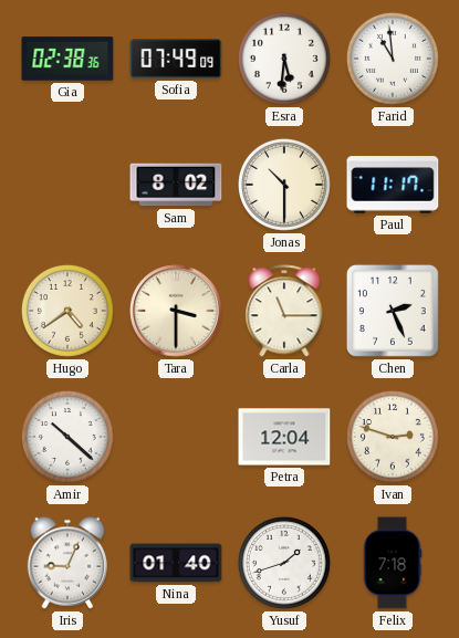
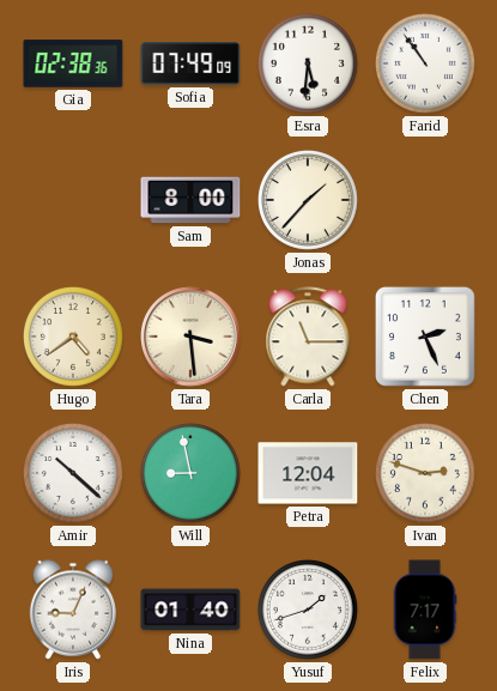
Farid: 10:59 -> 10:54 (425, 63)
Sam: 8:02 -> 8:00 (190, 200)
Jonas: 10:30 -> 1:37 (308, 200)
Paul: 11:17 -> none (393, 185)
Tara: 3:30 -> 3:29 (190, 337)
Will: none -> 8:58 (190, 473)
Felix: 7:18 -> 7:17 (425, 610)
